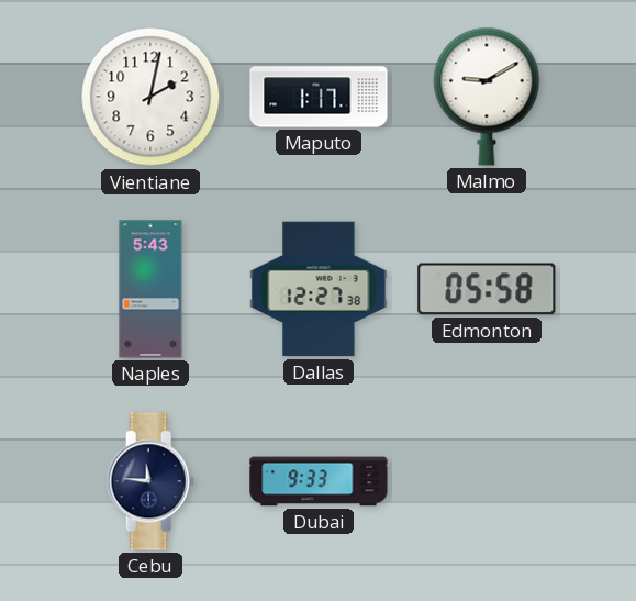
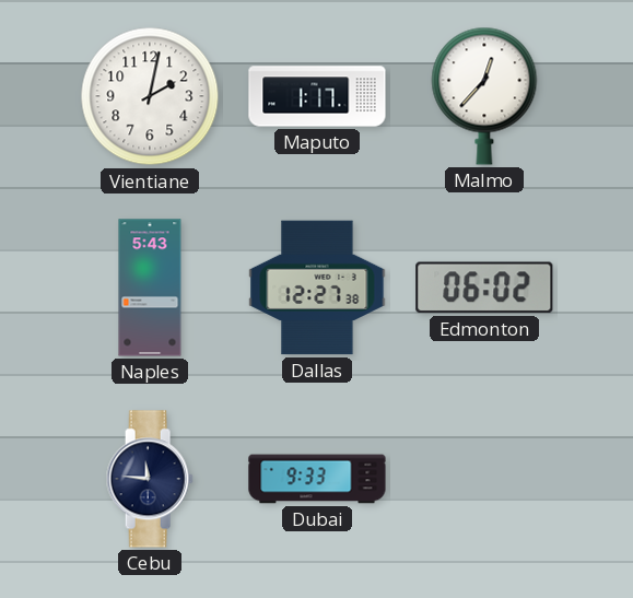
Malmo: 9:10 -> 12:37 (484, 96)
Edmonton: 05:58 -> 06:02 (484, 288)
